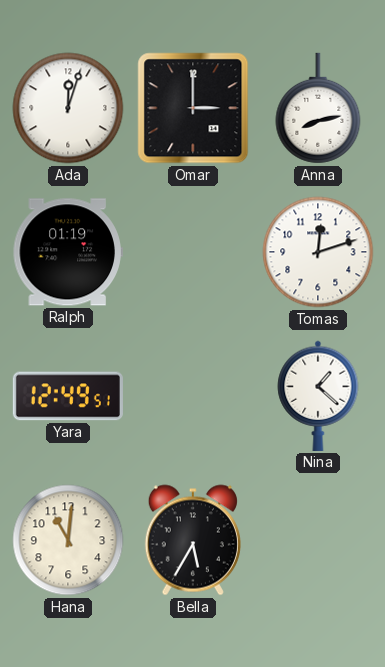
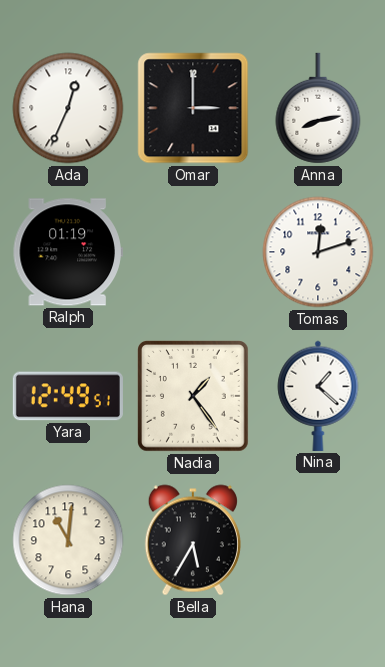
Ada: 12:03 -> 12:34 (68, 108)
Nadia: none -> 1:24 (194, 397)
